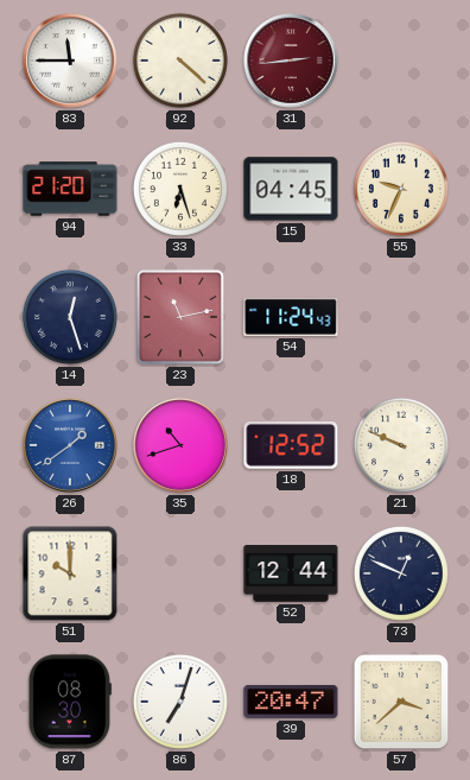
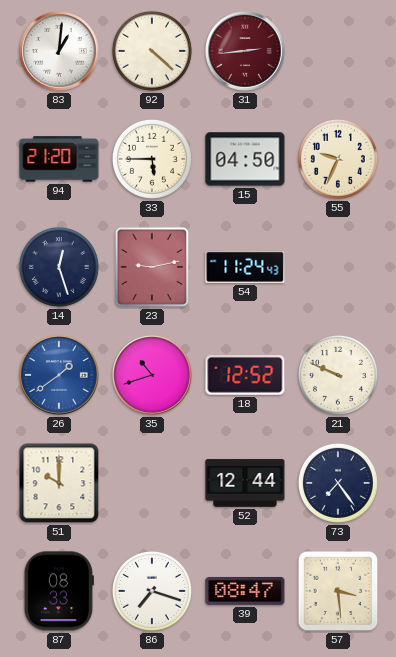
83: 11:45 -> 1:01 (59, 51)
33: 6:27 -> 5:45 (152, 159)
15: 04:45 -> 04:50 (245, 159)
23: 11:13 -> 9:13 (152, 267)
73: 12:49 -> 7:24 (338, 483)
87: 08:30 -> 08:33 (59, 591)
86: 7:03 -> 7:18 (152, 591)
39: 20:47 -> 08:47 (245, 591)
57: 3:38 -> 3:29 (338, 591)
